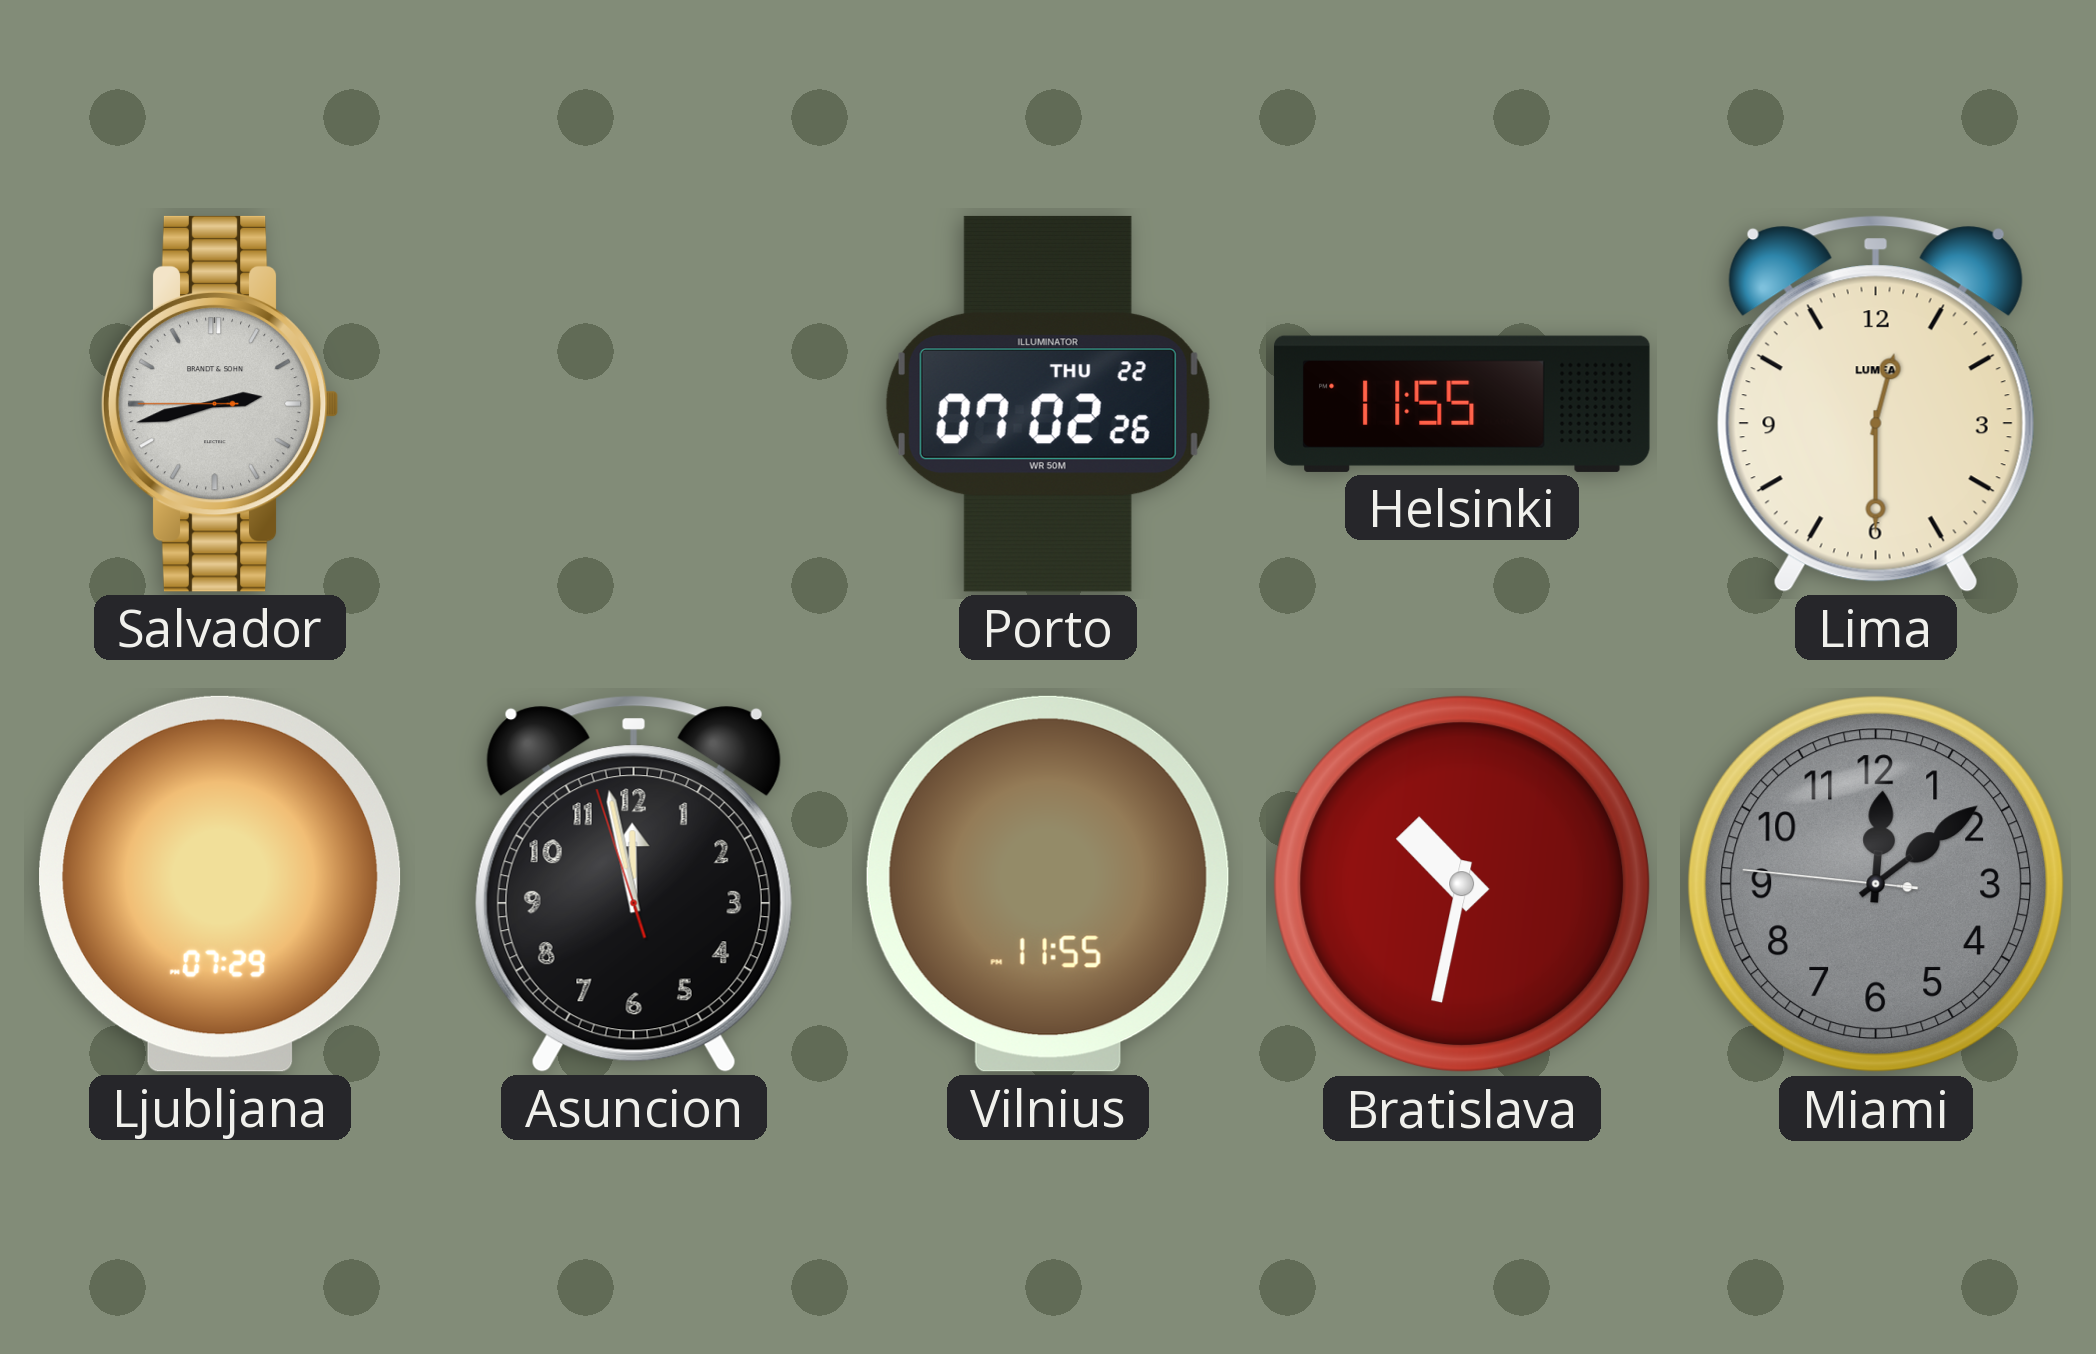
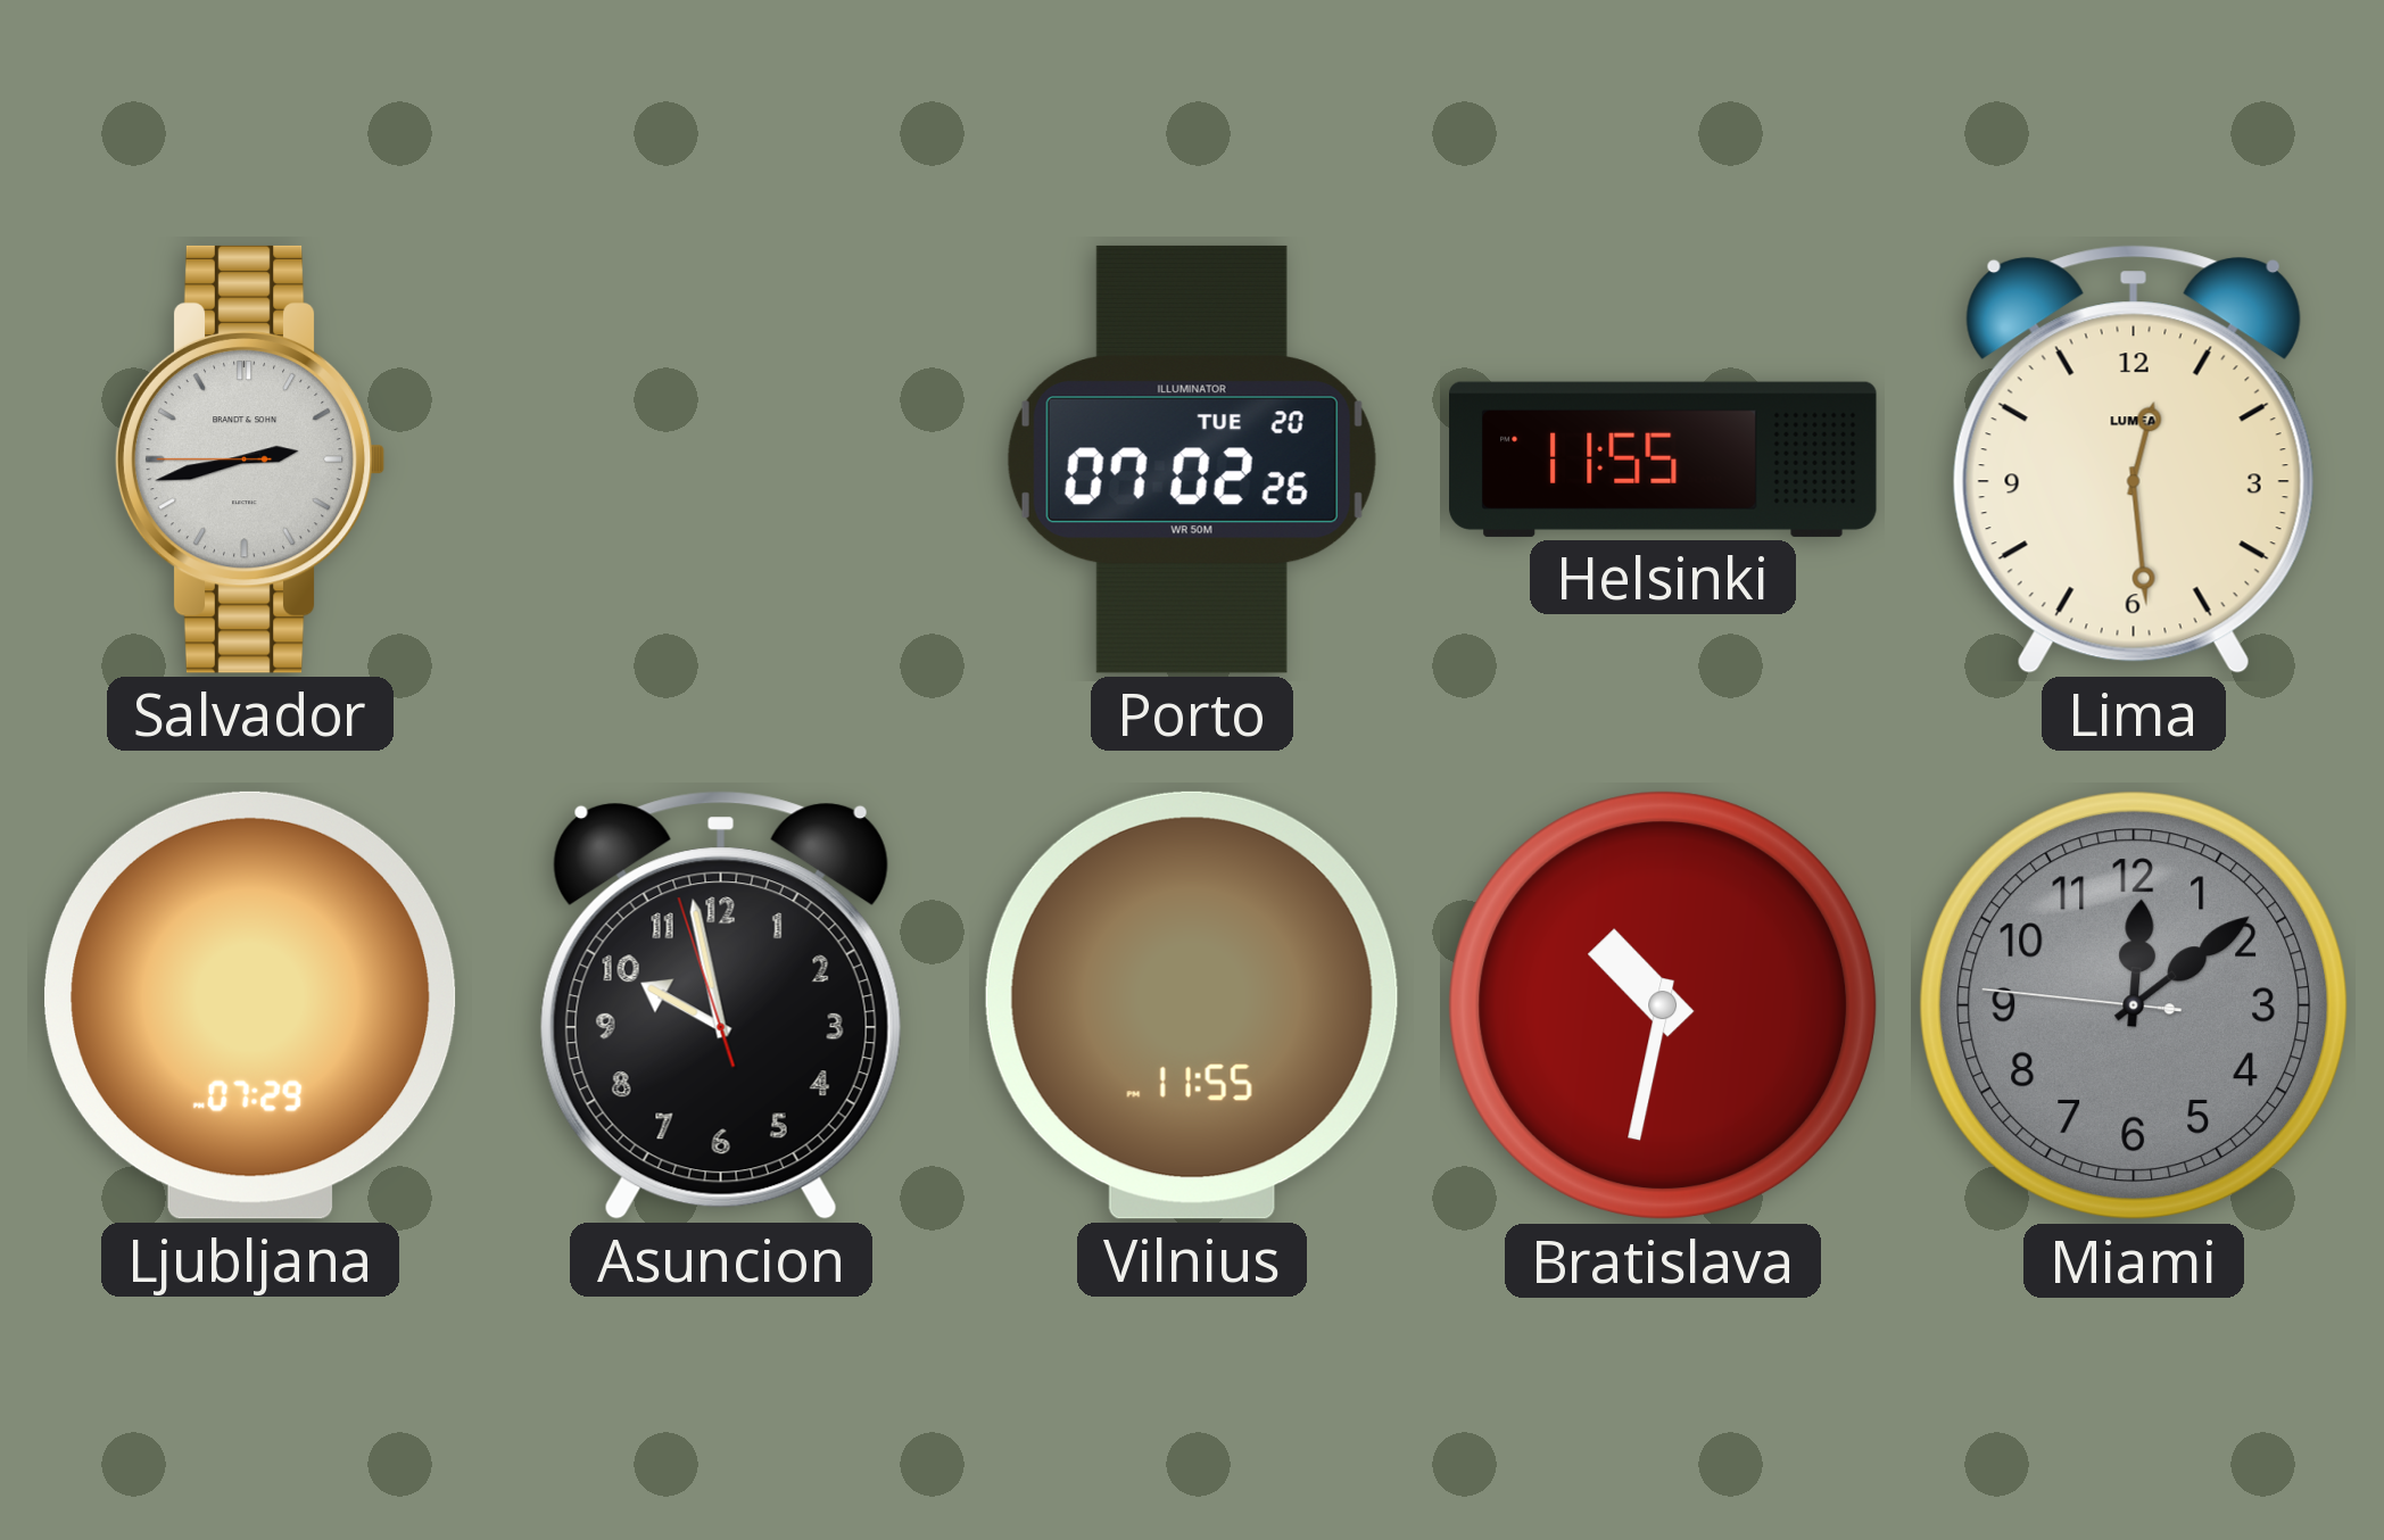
Porto date: THU 22 -> TUE 20 (1192, 459)
Lima: 12:30 -> 12:29 (2134, 459)
Asuncion: 11:57 -> 9:57 (721, 1005)
